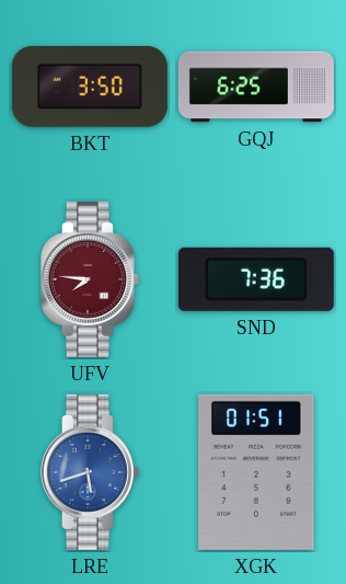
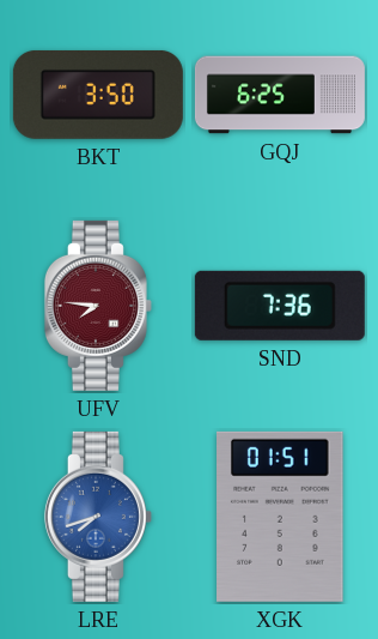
LRE: 5:42 -> 7:42 (98, 517)
